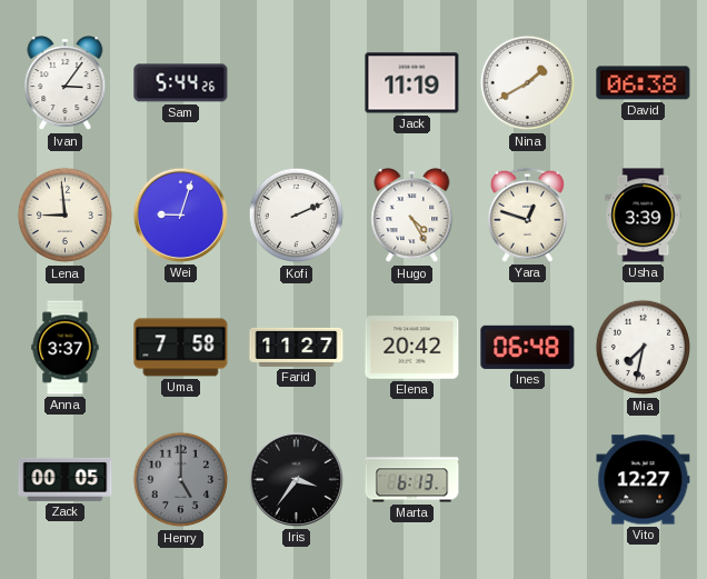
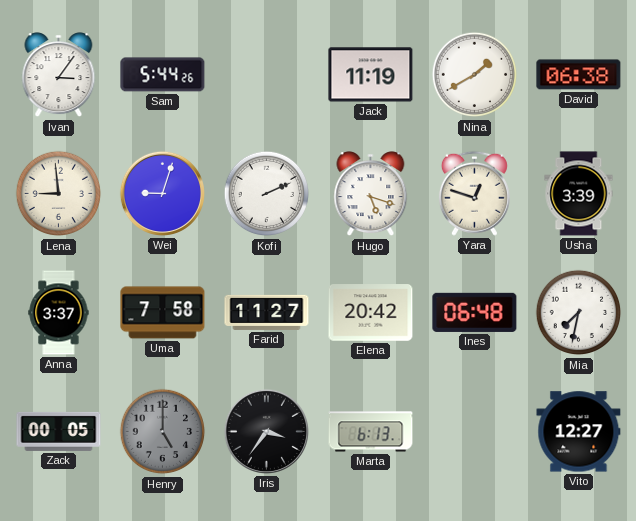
Hugo: 4:25 -> 5:18 (371, 194)
